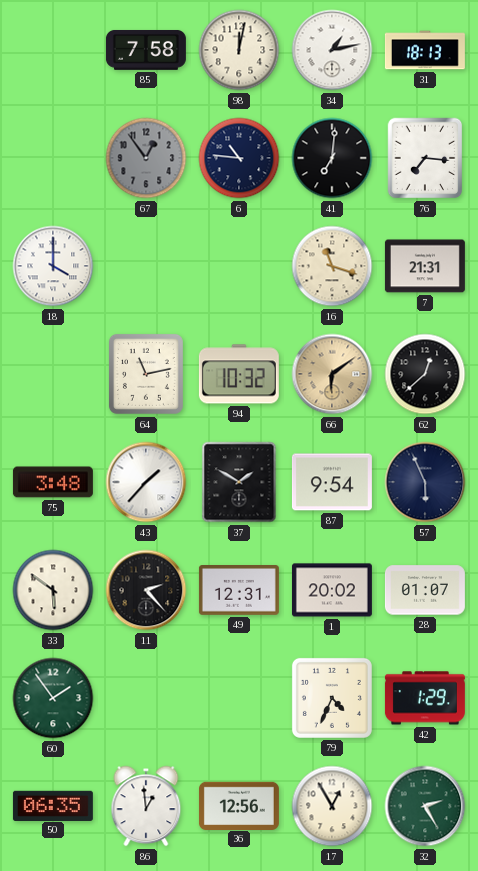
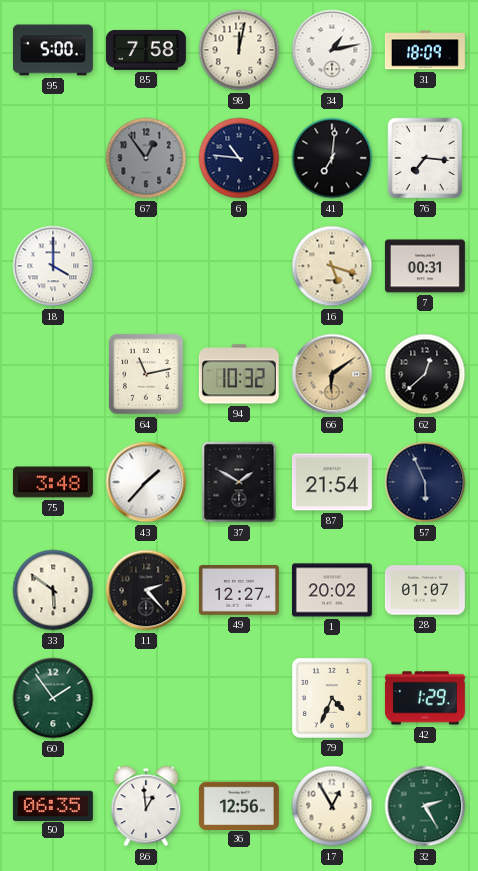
95: none -> 5:00 (53, 50)
31: 18:13 -> 18:09 (425, 50)
16: 11:18 -> 5:18 (332, 266)
7: 21:31 -> 00:31 (425, 266)
87: 9:54 -> 21:54 (332, 482)
49: 12:31 -> 12:27 (239, 591)
